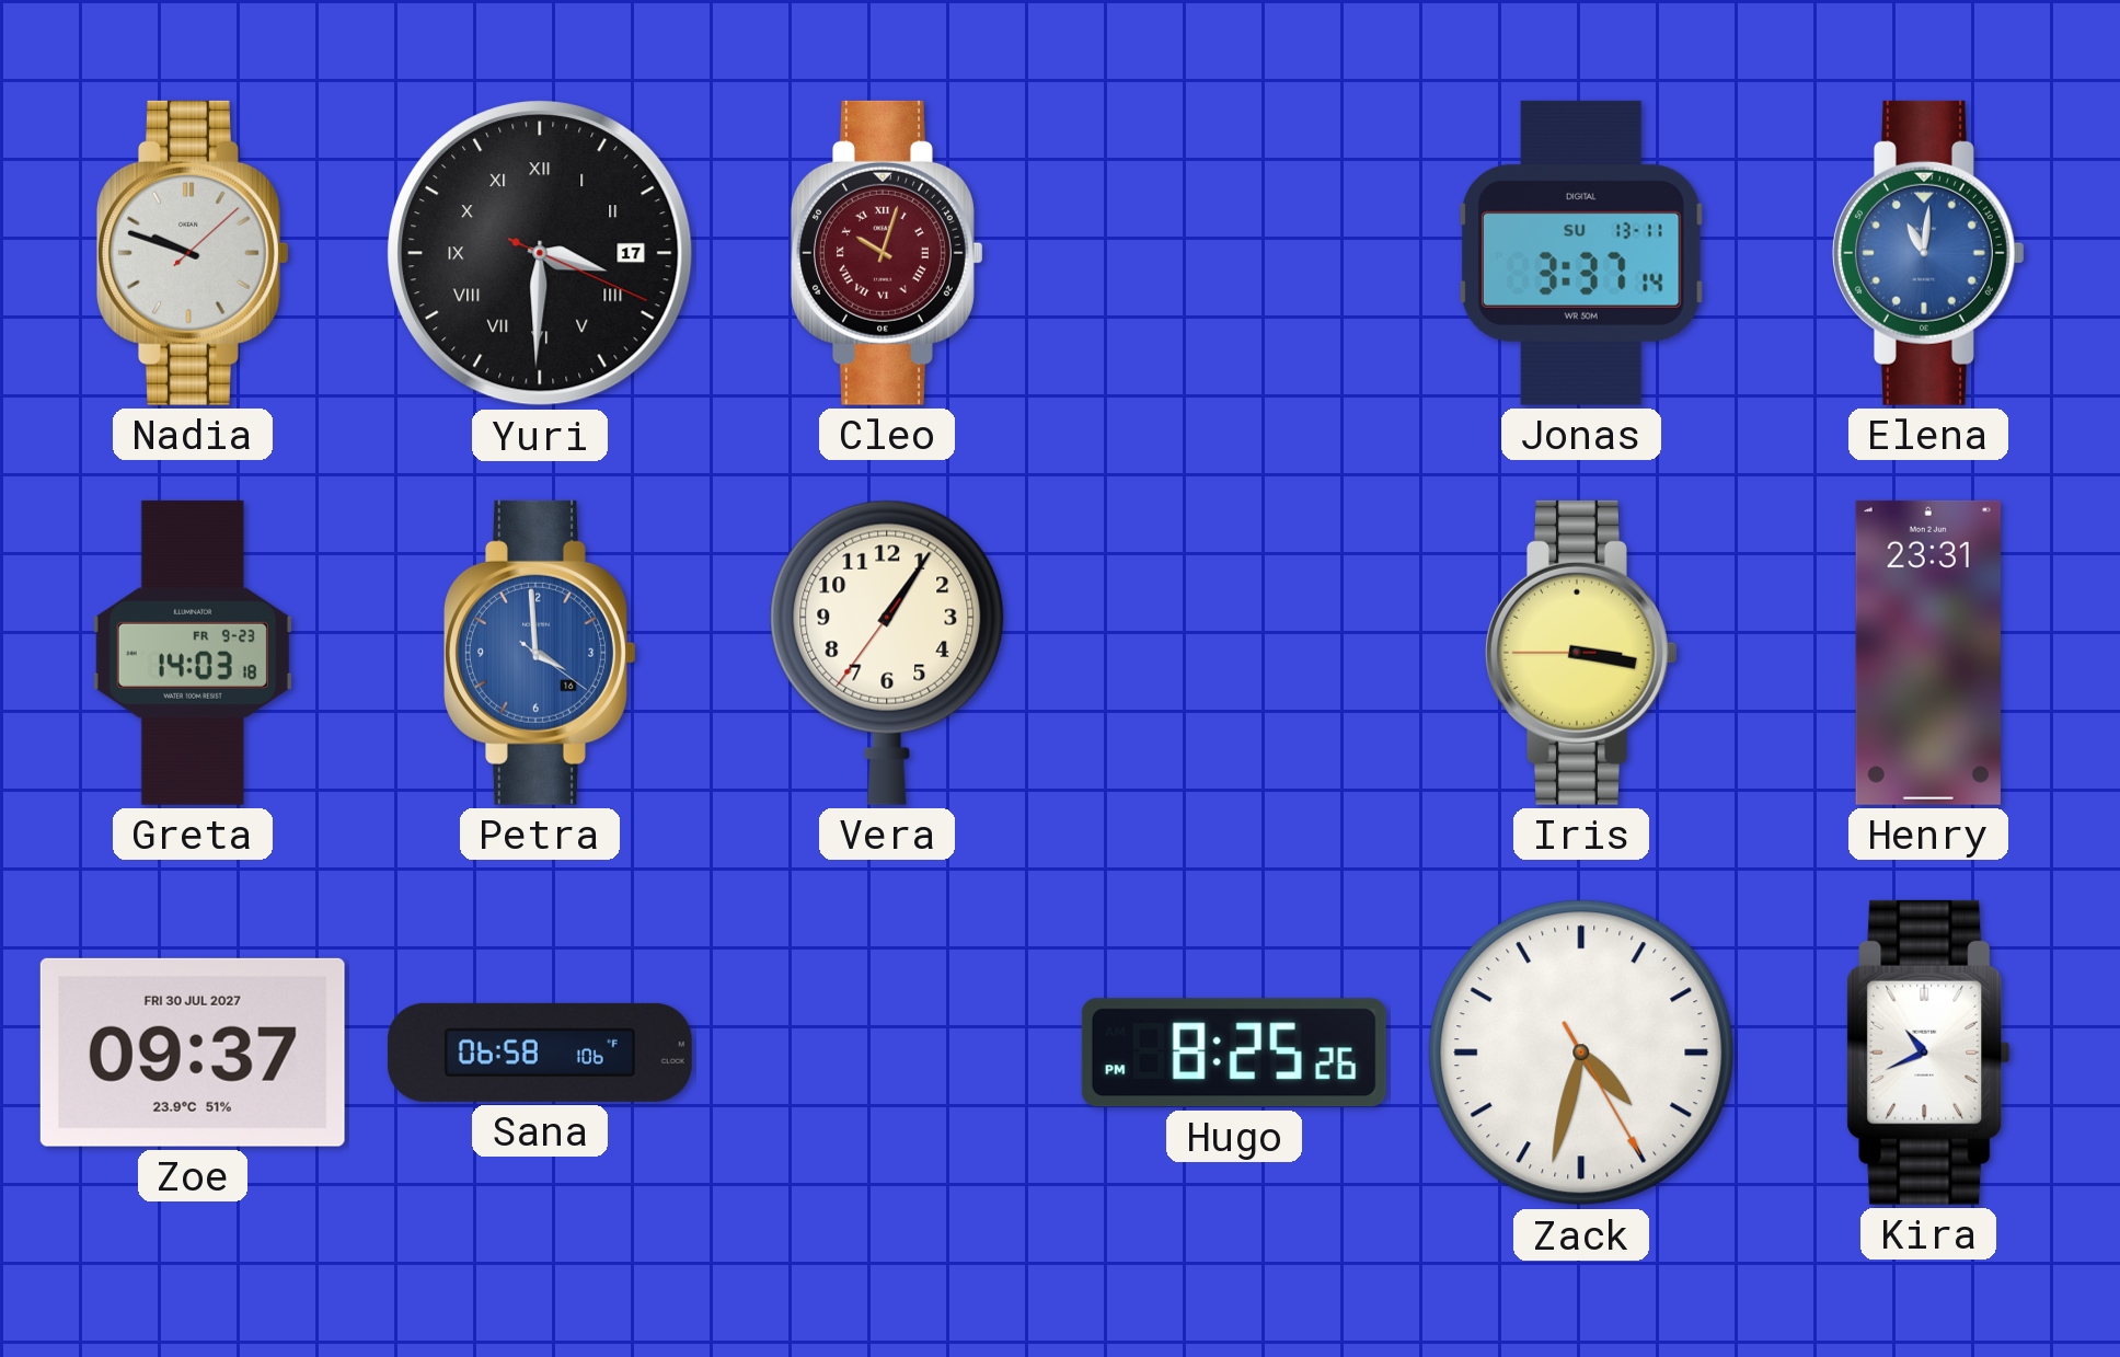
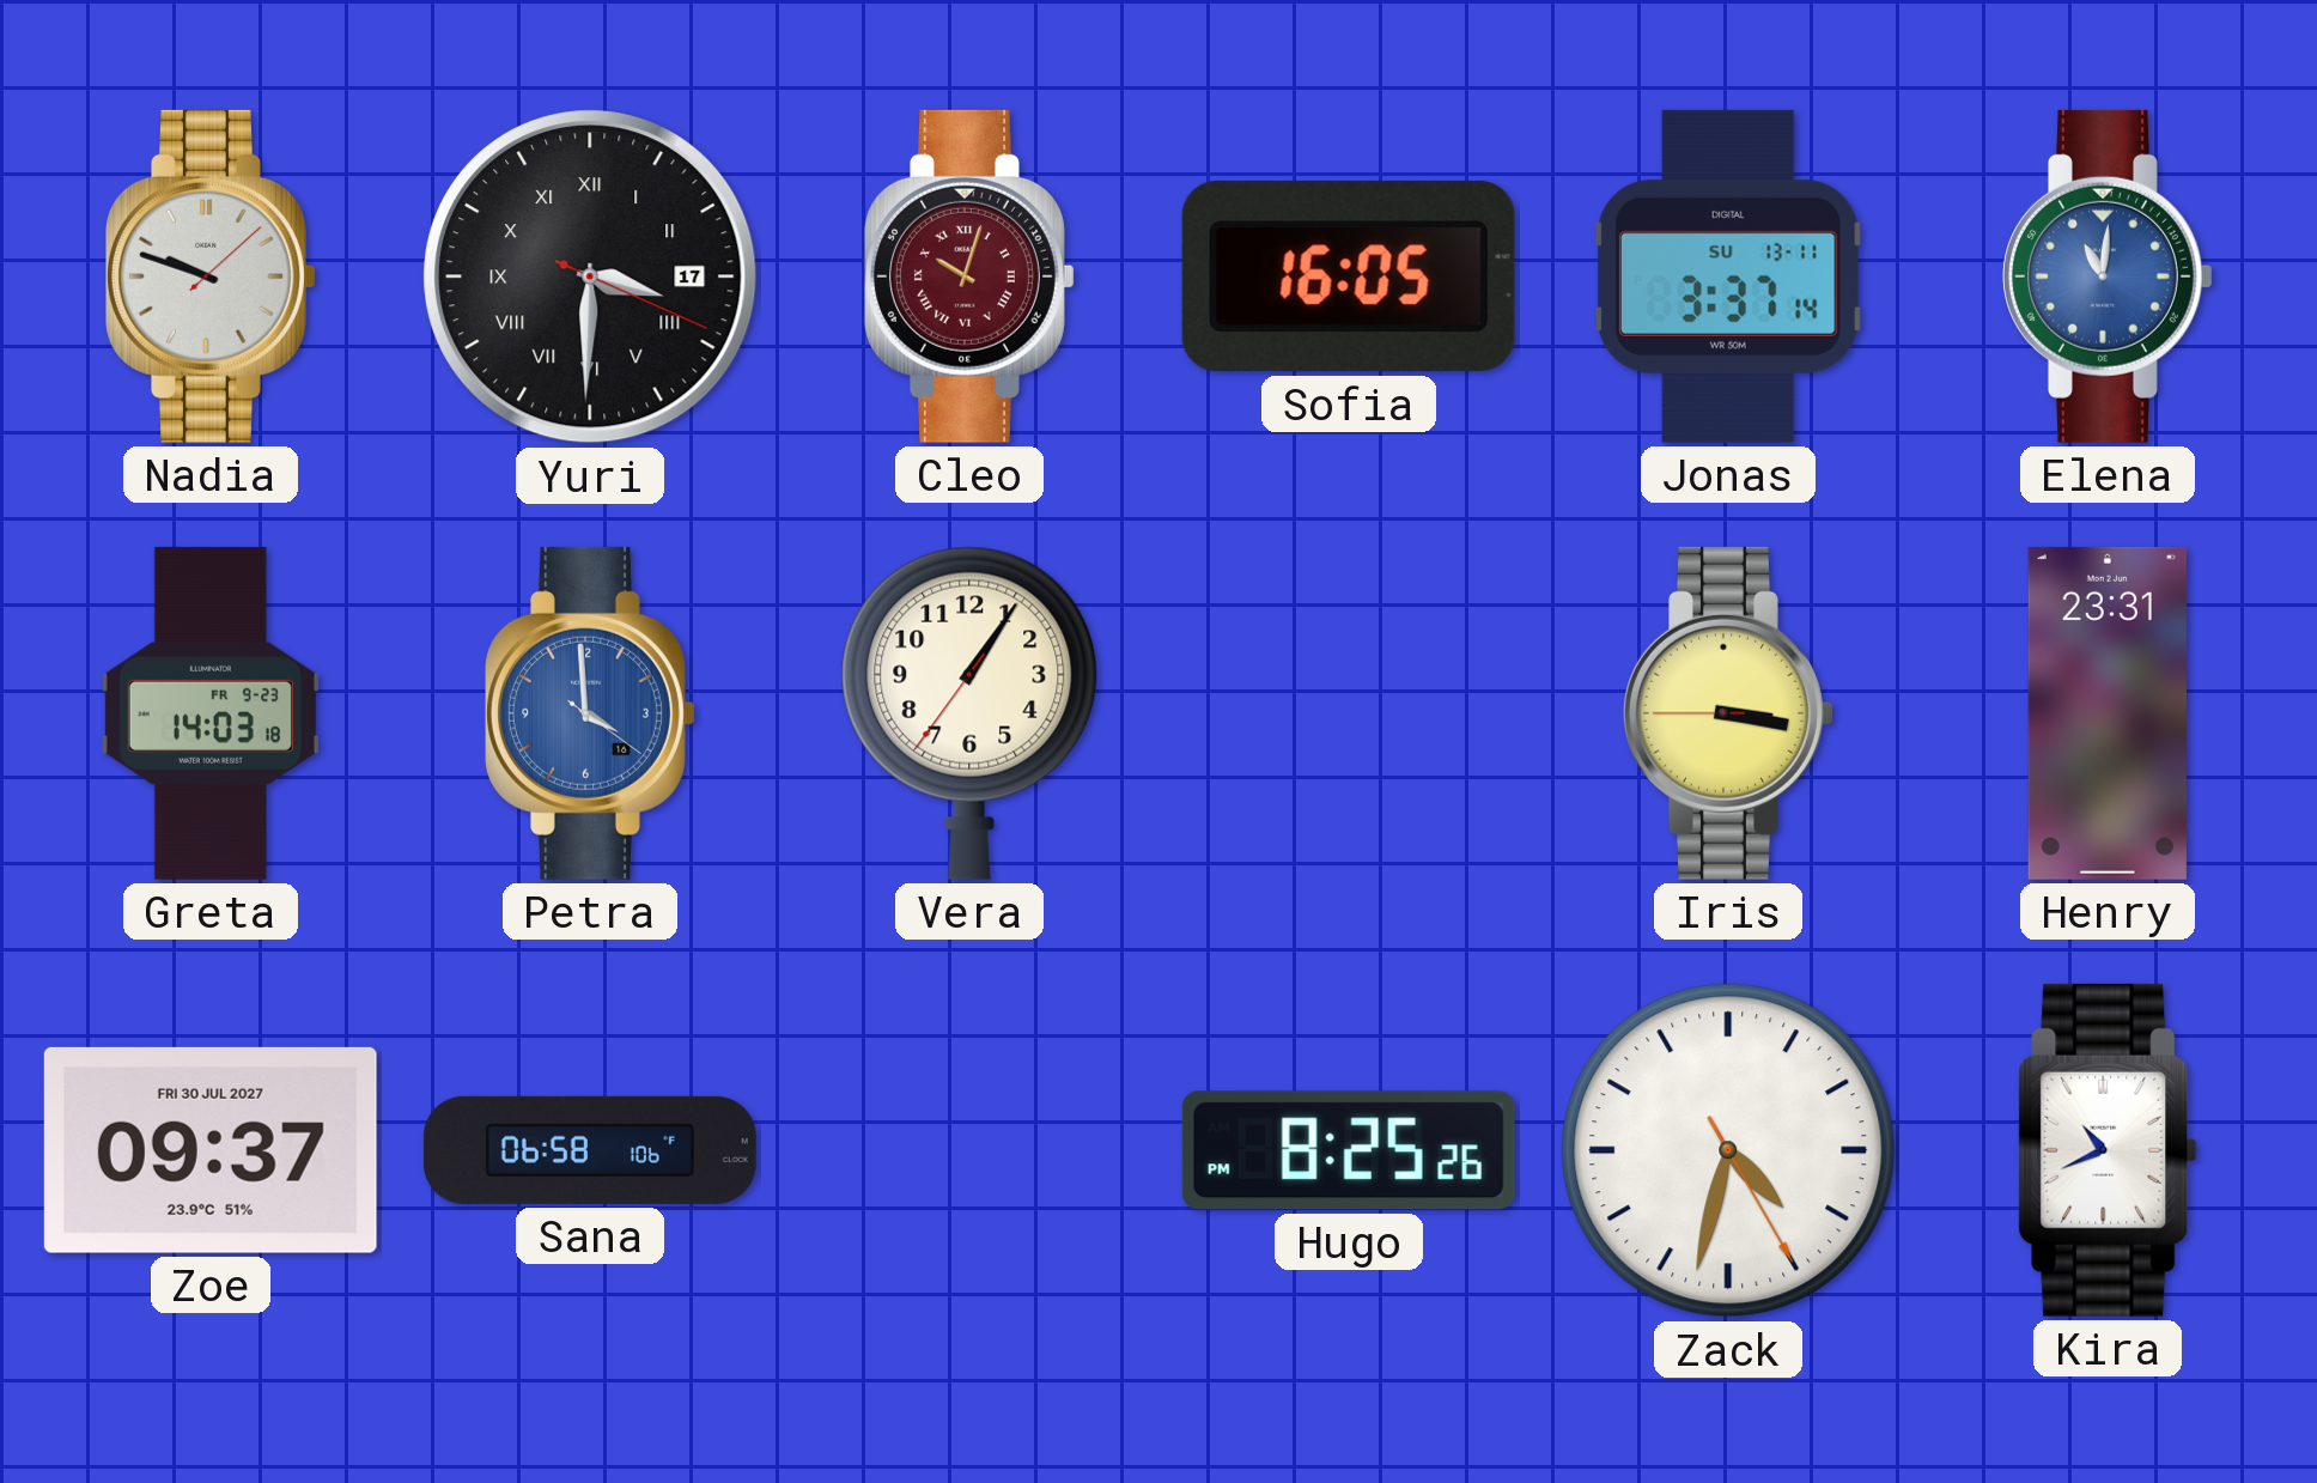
Sofia: none -> 16:05 (1349, 276)
